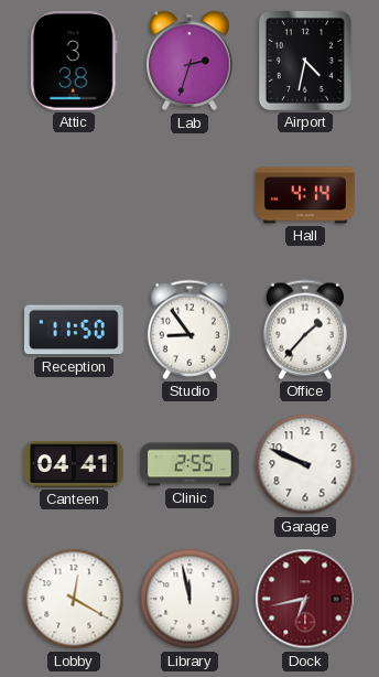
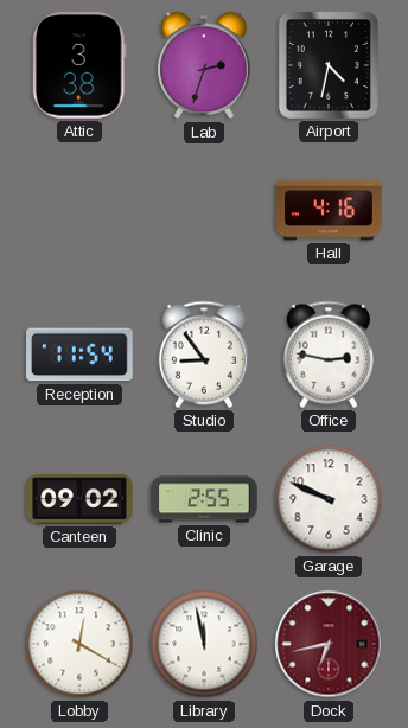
Hall: 4:14 -> 4:16 (329, 210)
Reception: 11:50 -> 11:54 (81, 355)
Office: 1:37 -> 2:47 (327, 355)
Canteen: 04:41 -> 09:02 (79, 500)
